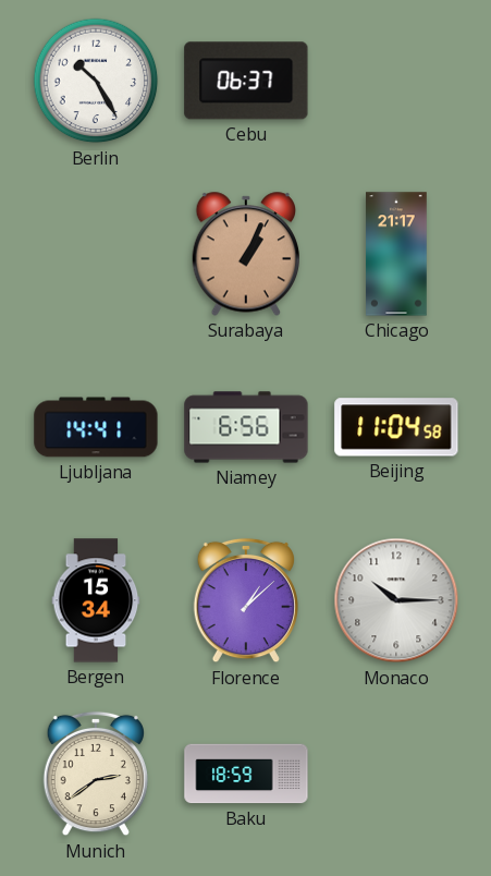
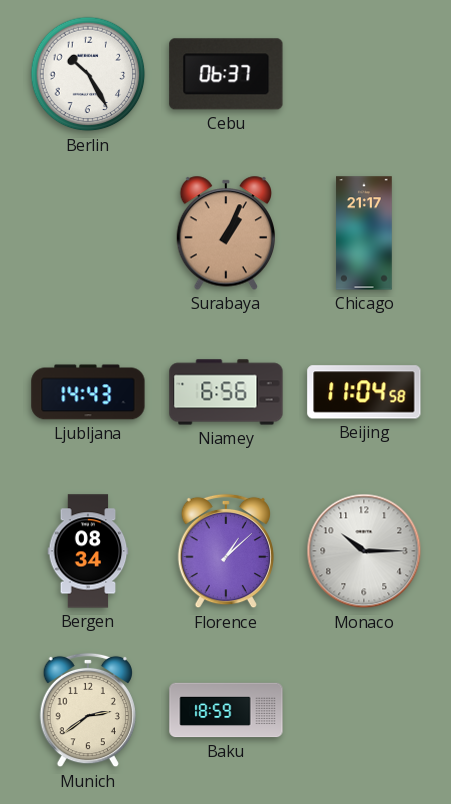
Ljubljana: 14:41 -> 14:43 (88, 392)
Bergen: 15:34 -> 08:34 (88, 551)
